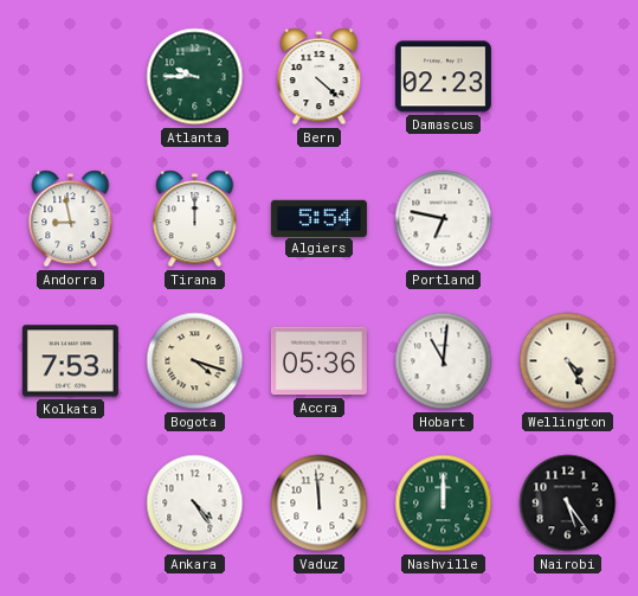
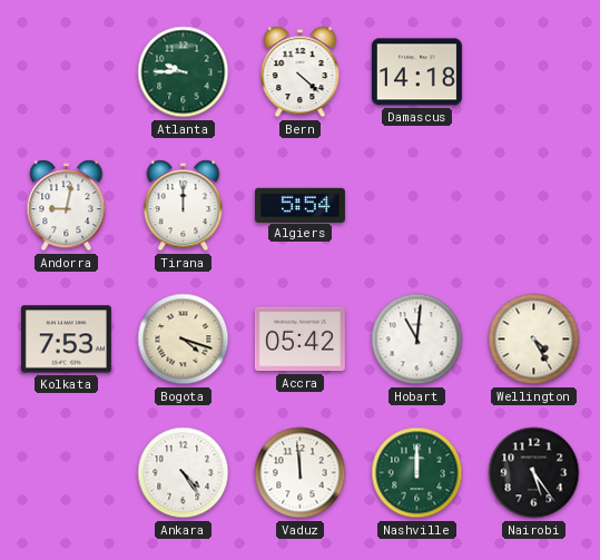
Damascus: 02:23 -> 14:18 (416, 72)
Andorra: 8:58 -> 9:02 (67, 206)
Portland: 6:47 -> none (444, 219)
Accra: 05:36 -> 05:42 (299, 340)
